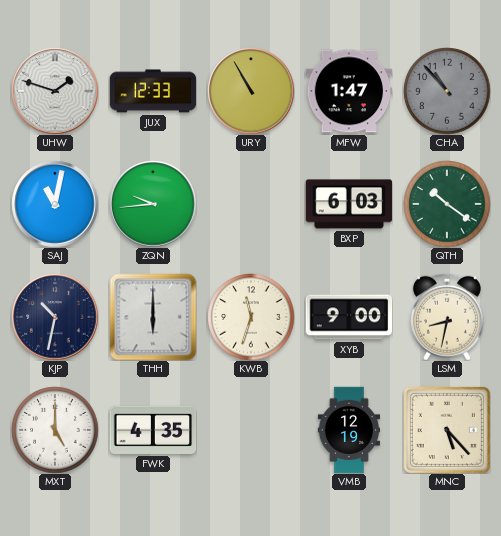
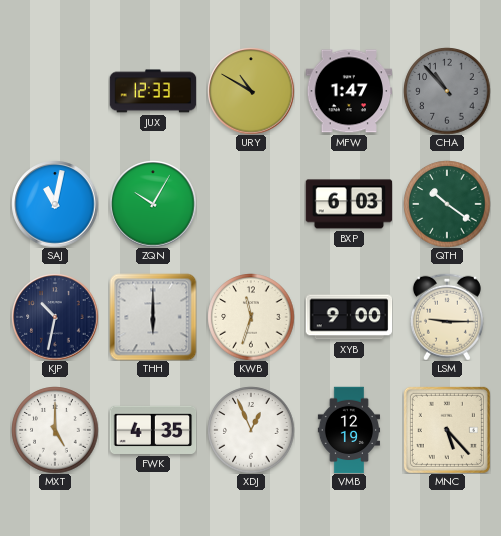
UHW: 1:48 -> none (55, 91)
URY: 10:55 -> 10:50 (251, 91)
ZQN: 9:44 -> 10:05 (153, 204)
LSM: 8:32 -> 9:15 (447, 317)
XDJ: none -> 12:56 (251, 430)
